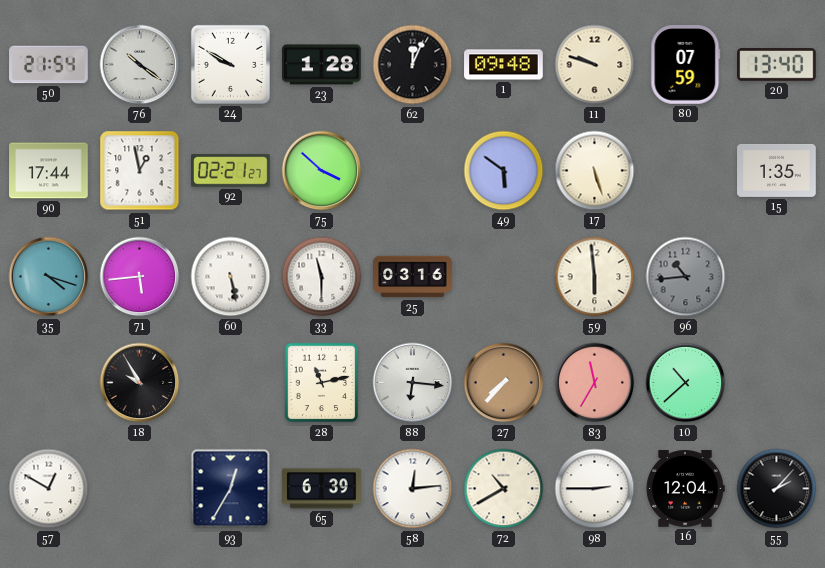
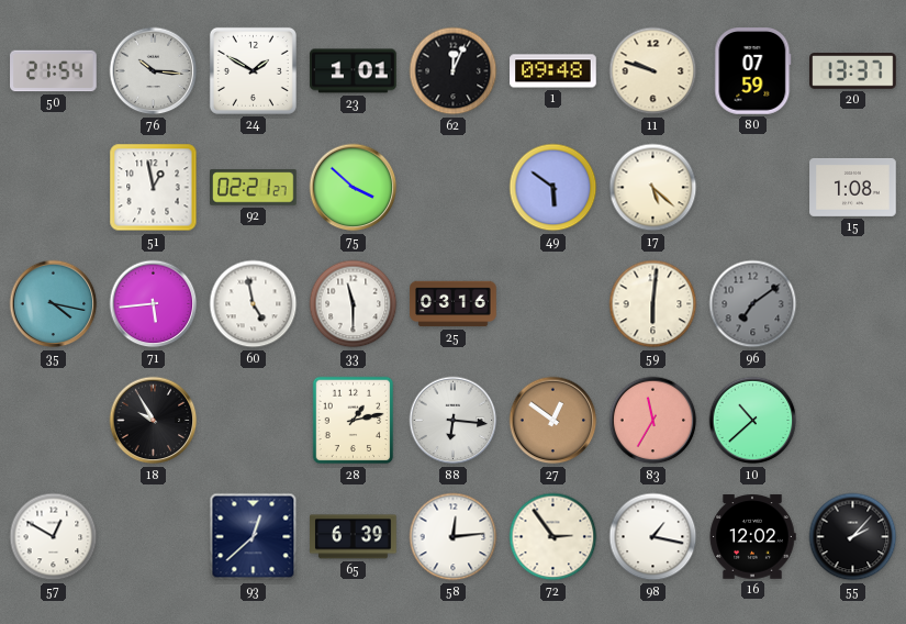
76: 10:21 -> 10:16 (154, 71)
24: 9:50 -> 1:50 (253, 70)
23: 1:28 -> 1:01 (354, 71)
20: 13:40 -> 13:37 (853, 71)
90: 17:44 -> none (49, 171)
17: 5:27 -> 5:22 (653, 188)
15: 1:35 -> 1:08 (853, 187)
35: 4:18 -> 4:17 (54, 304)
60: 5:28 -> 4:58 (254, 304)
59: 5:59 -> 6:01 (653, 304)
96: 10:44 -> 7:09 (753, 304)
28: 11:13 -> 1:13 (354, 421)
27: 7:37 -> 12:51 (553, 421)
93: 12:35 -> 12:38 (254, 537)
72: 10:40 -> 2:54 (553, 537)
98: 2:45 -> 1:17 (653, 537)
16: 12:04 -> 12:02 (752, 537)
